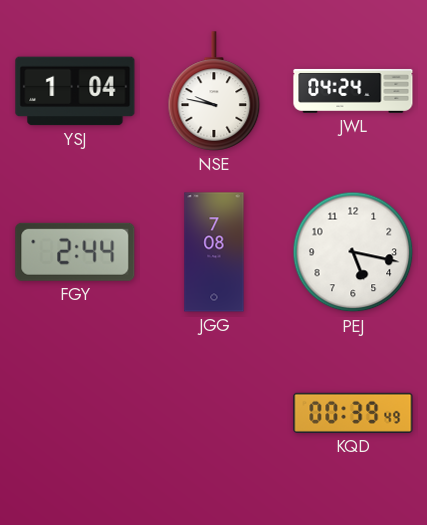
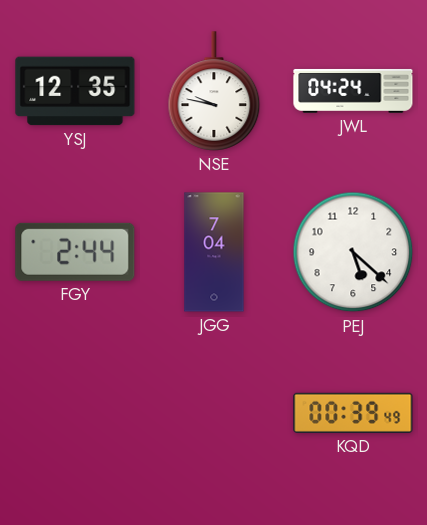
YSJ: 1:04 -> 12:35 (75, 91)
JGG: 7:08 -> 7:04 (214, 252)
PEJ: 5:17 -> 5:22 (353, 252)
